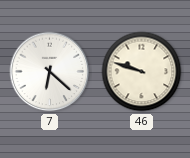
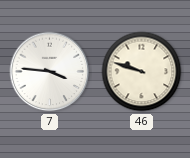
7: 6:22 -> 3:46 (50, 72)
